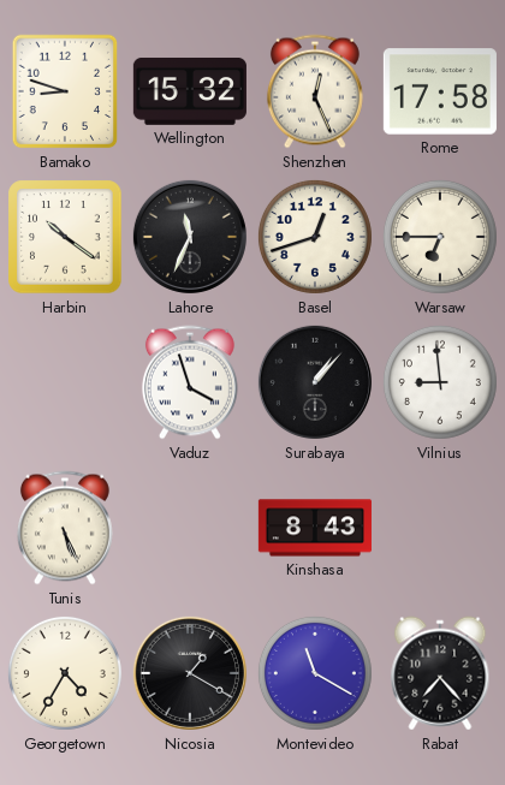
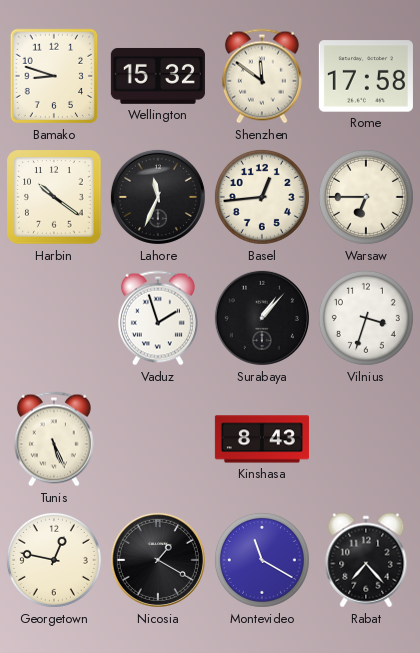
Shenzhen: 12:26 -> 11:51 (262, 76)
Basel: 12:42 -> 12:44 (262, 197)
Vaduz: 3:57 -> 1:57 (158, 318)
Vilnius: 8:59 -> 3:33 (366, 318)
Georgetown: 4:35 -> 12:47 (54, 560)
